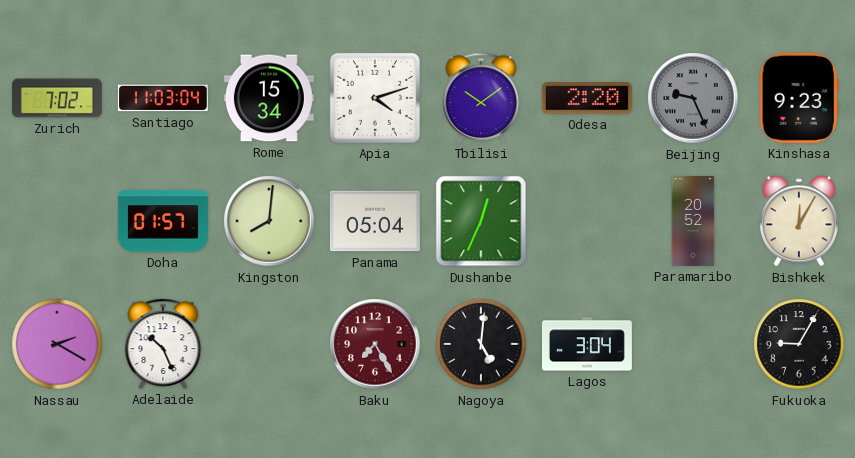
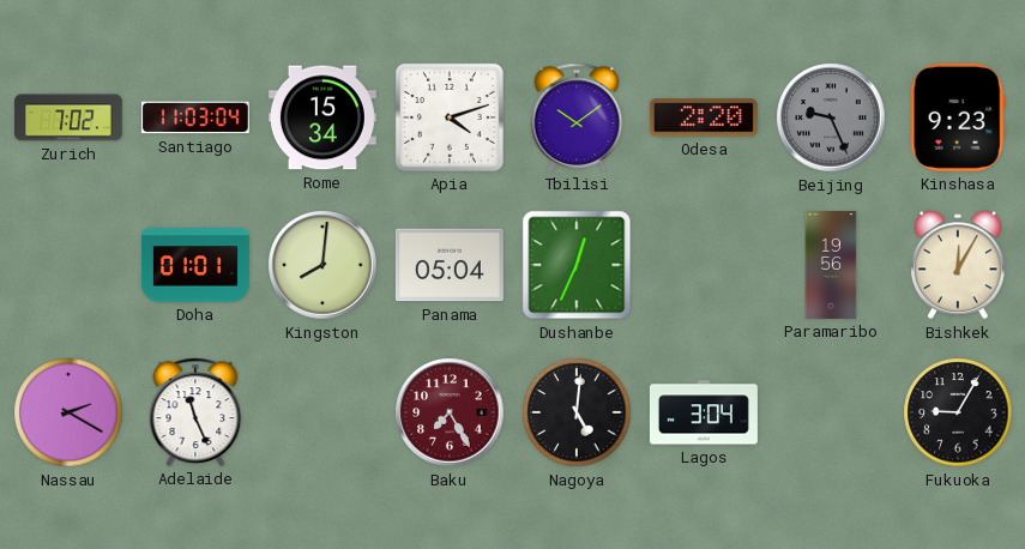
Doha: 01:57 -> 01:01 (195, 265)
Paramaribo: 20:52 -> 19:56 (831, 265)
Adelaide: 10:26 -> 11:26 (195, 412)
